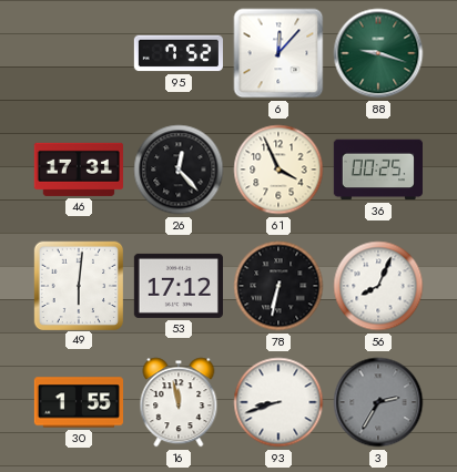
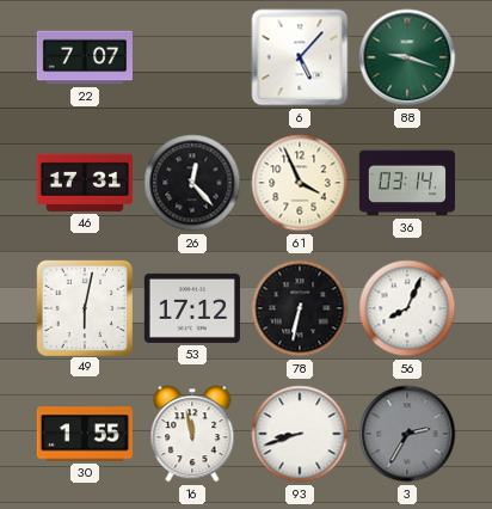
22: none -> 7:07 (84, 57)
95: 7:52 -> none (179, 53)
6: 12:07 -> 5:07 (300, 57)
36: 00:25 -> 03:14 (406, 183)
49: 6:01 -> 6:02 (84, 307)
